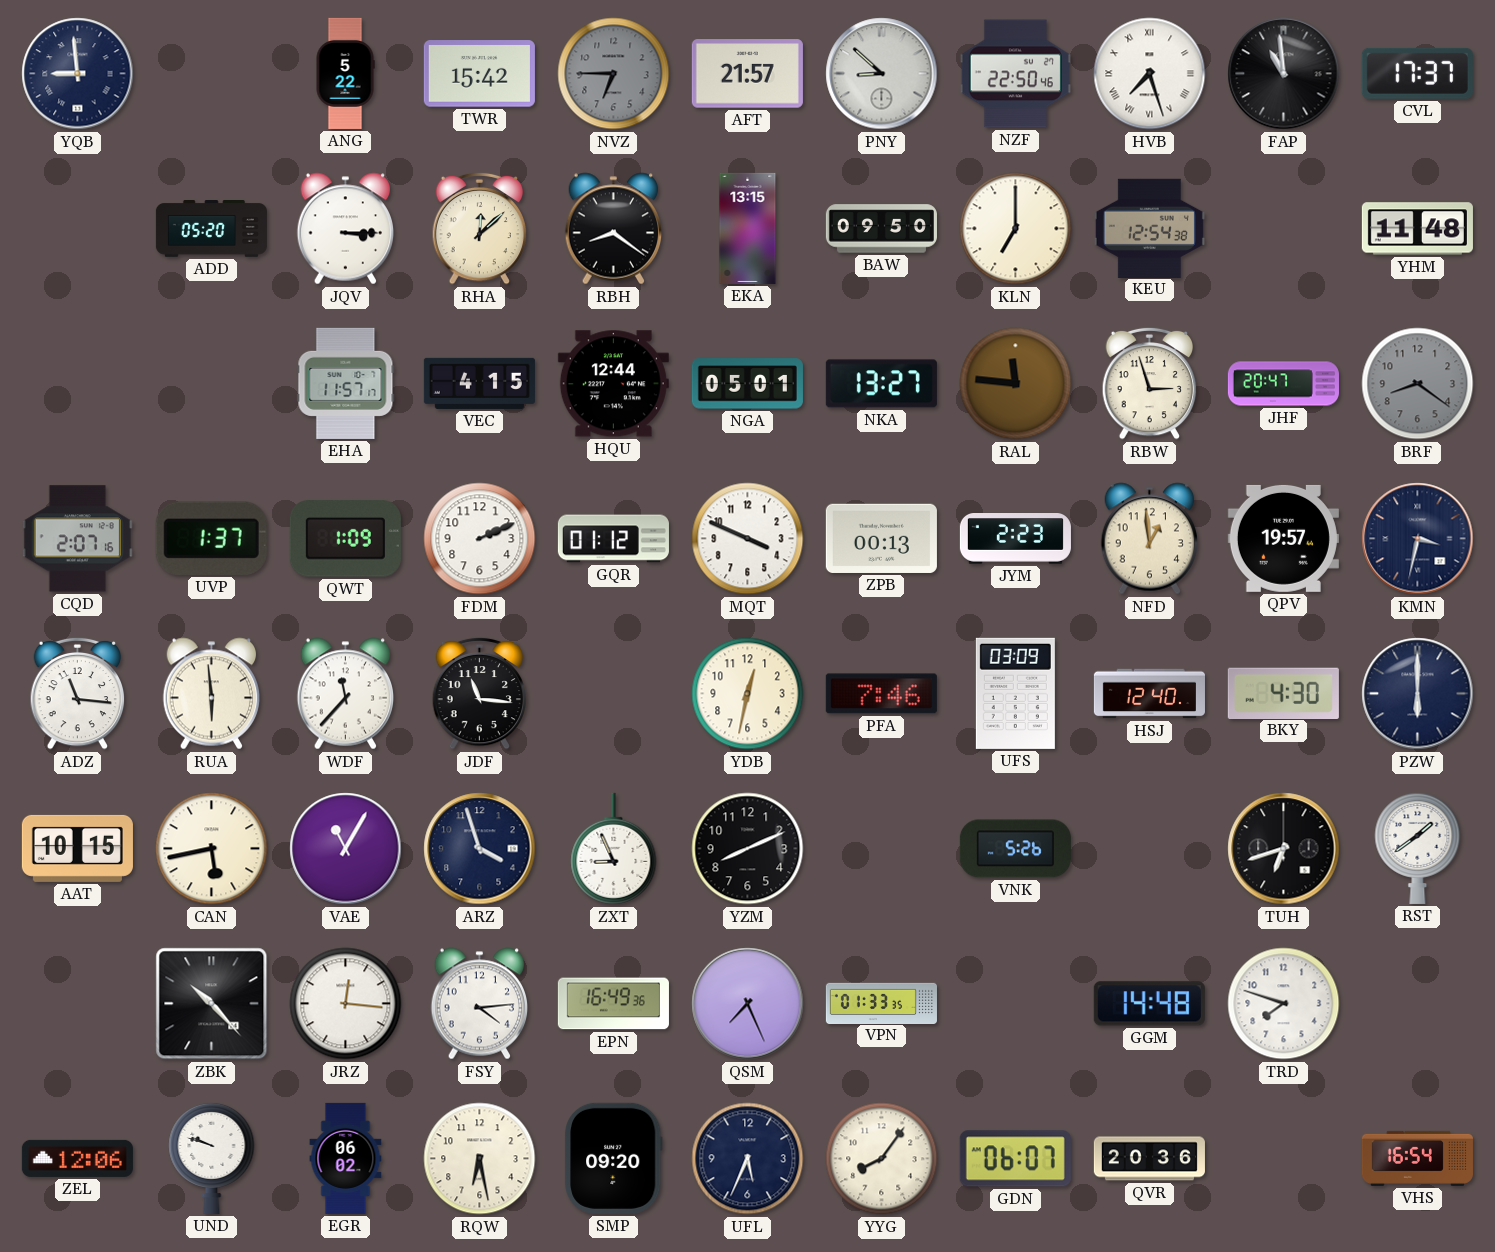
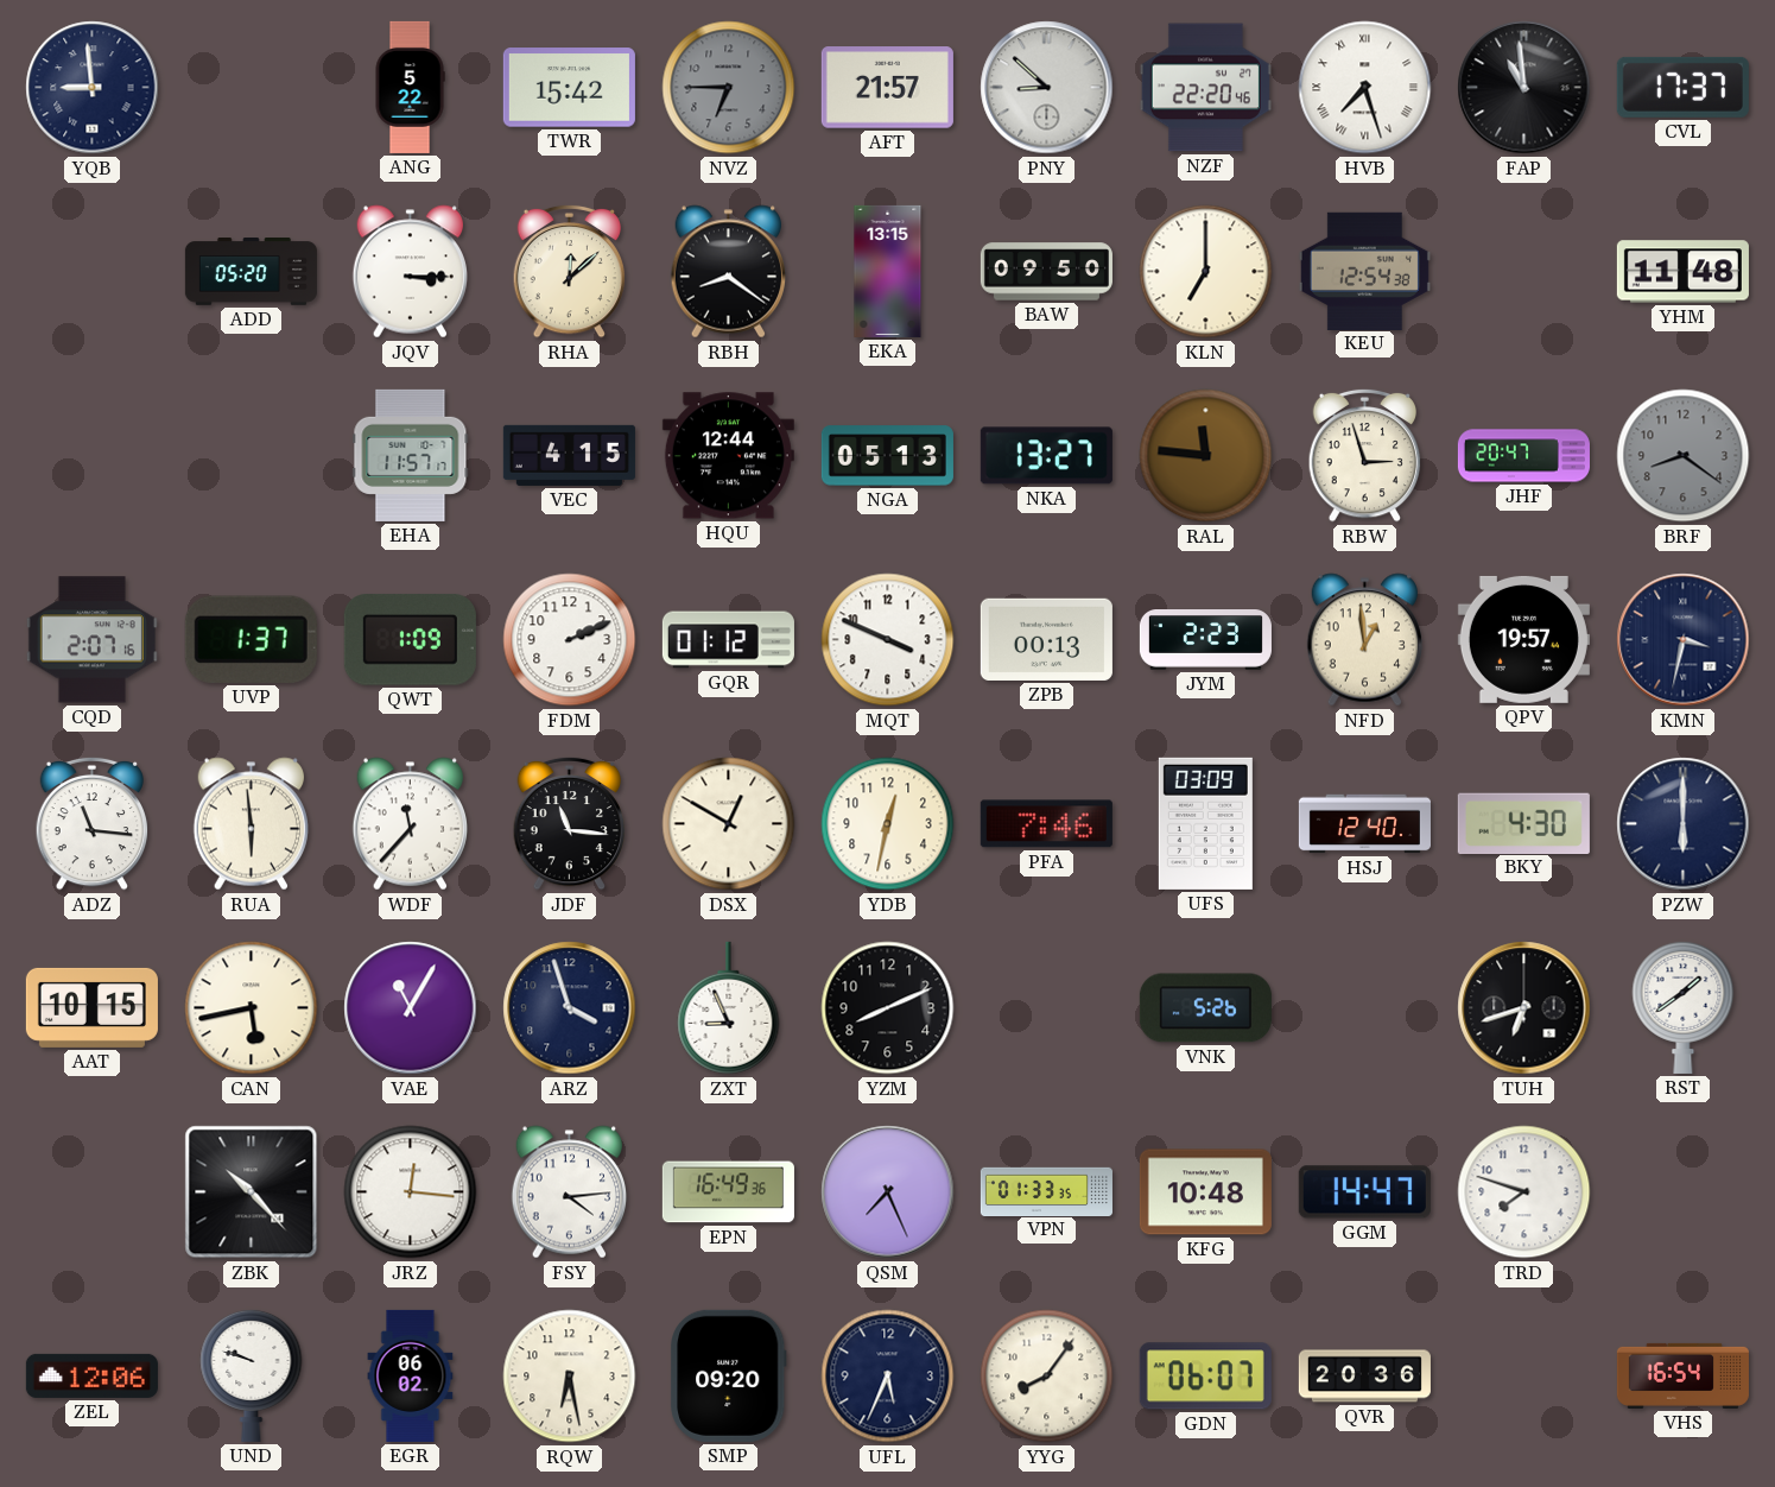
NZF: 22:50 -> 22:20 (1205, 88)
NGA: 05:01 -> 05:13 (887, 456)
DSX: none -> 12:50 (729, 824)
KFG: none -> 10:48 (1205, 1192)
GGM: 14:48 -> 14:47 (1364, 1192)
